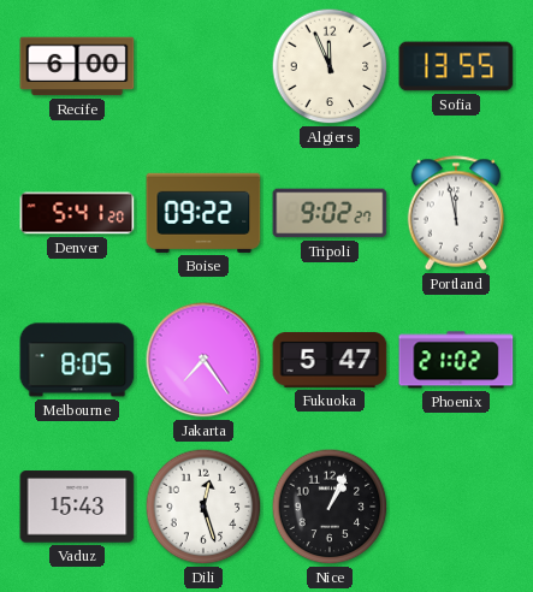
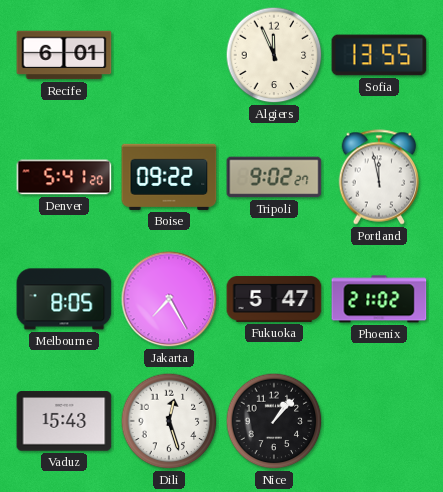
Recife: 6:00 -> 6:01 (64, 55)
Jakarta: 7:24 -> 7:25 (169, 299)
Nice: 1:04 -> 1:07 (274, 421)
